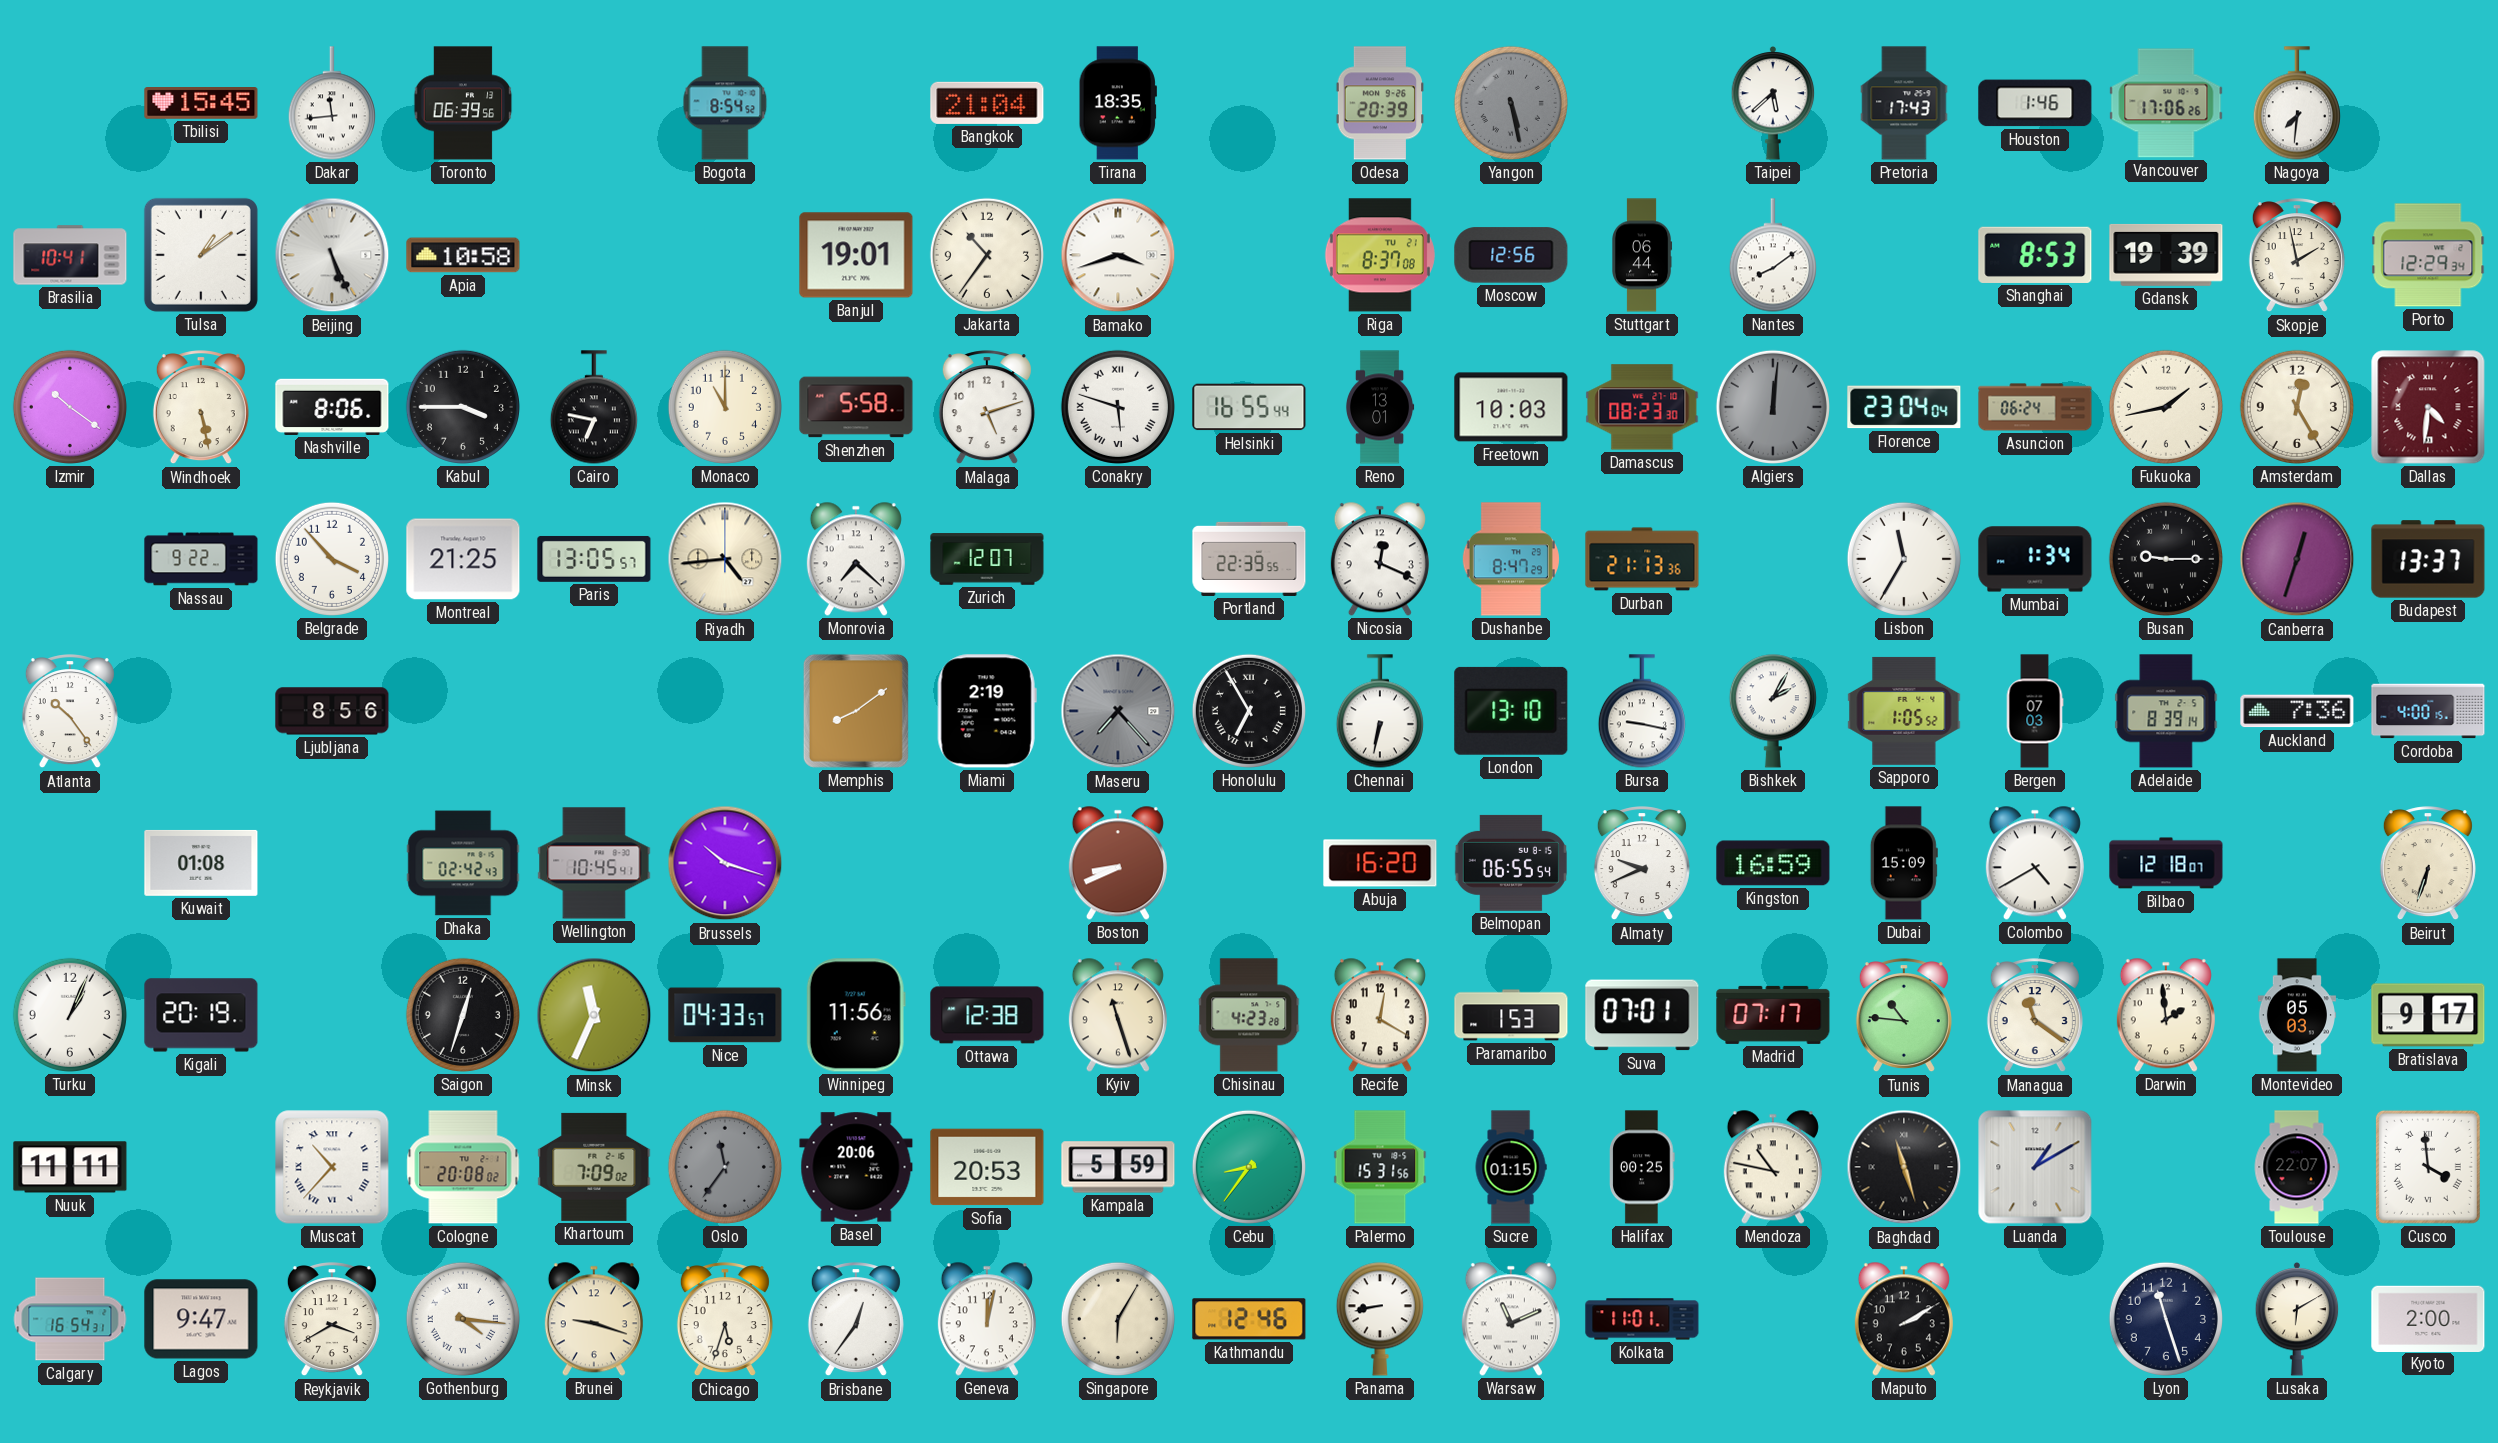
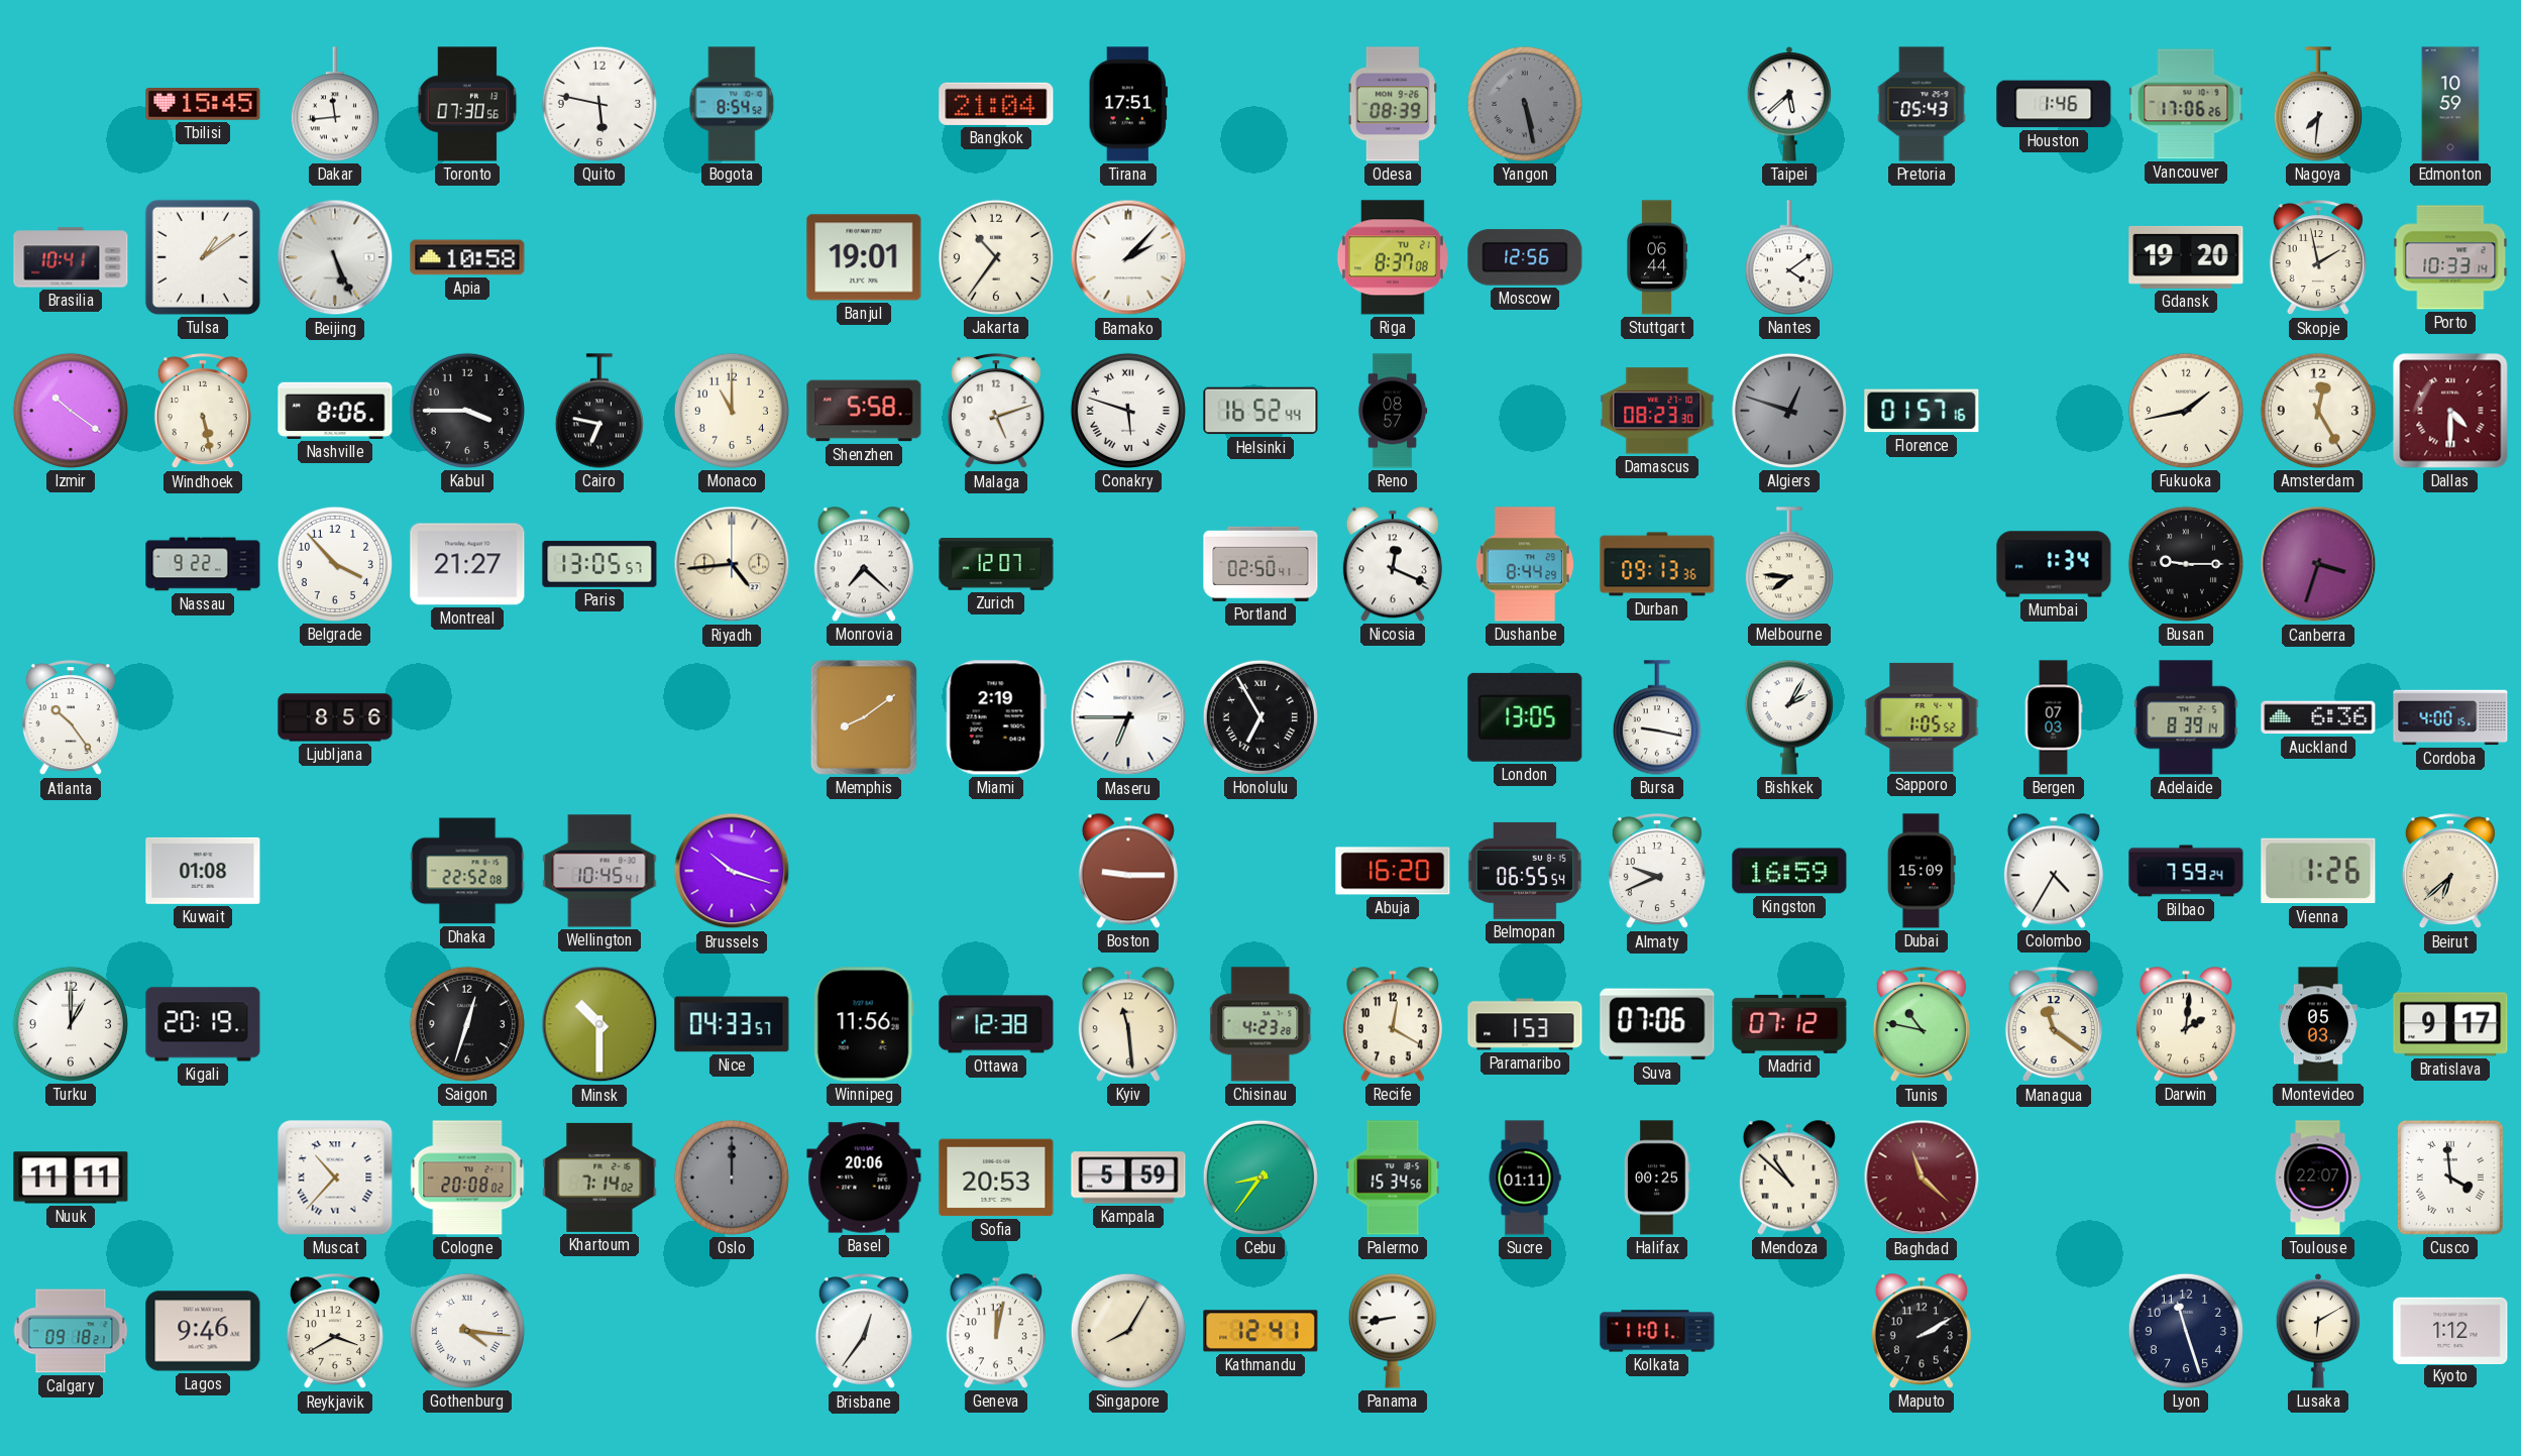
Toronto: 06:39 -> 07:30 (467, 104)
Quito: none -> 5:47 (599, 104)
Tirana: 18:35 -> 17:51 (1128, 104)
Odesa: 20:39 -> 08:39 (1392, 104)
Pretoria: 17:43 -> 05:43 (1922, 104)
Edmonton: none -> 10:59 (2450, 104)
Bamako: 3:42 -> 2:07 (1128, 257)
Nantes: 8:09 -> 4:09 (1789, 257)
Shanghai: 8:53 -> none (2035, 255)
Gdansk: 19:39 -> 19:20 (2186, 257)
Porto: 12:29 -> 10:33 (2450, 257)
Helsinki: 16:55 -> 16:52 (1260, 411)
Reno: 13:01 -> 08:57 (1393, 411)
Freetown: 10:03 -> none (1511, 407)
Algiers: 12:01 -> 12:48 (1789, 411)
Florence: 23:04 -> 01:57 (1922, 411)
Asuncion: 06:24 -> none (2035, 407)
Dallas: 4:31 -> 4:30 (2450, 411)
Montreal: 21:25 -> 21:27 (467, 564)
Portland: 22:39 -> 02:50 (1260, 564)
Dushanbe: 8:47 -> 8:44 (1525, 564)
Durban: 21:13 -> 09:13 (1657, 564)
Melbourne: none -> 7:46 (1789, 564)
Lisbon: 11:35 -> none (1904, 559)
Canberra: 12:33 -> 3:33 (2318, 564)
Budapest: 13:37 -> none (2428, 559)
Maseru: 7:23 -> 6:45 (1128, 717)
Maseru dial: grey -> white (1128, 717)
Chennai: 6:32 -> none (1380, 711)
London: 13:10 -> 13:05 (1525, 717)
Auckland: 7:36 -> 6:36 (2318, 717)
Dhaka: 02:42 -> 22:52 (467, 871)
Boston: 8:41 -> 9:15 (1128, 871)
Colombo: 4:40 -> 4:35 (2054, 871)
Bilbao: 12:18 -> 7:59 (2186, 871)
Vienna: none -> 1:26 (2318, 871)
Beirut: 6:33 -> 6:38 (2450, 872)
Turku: 1:04 -> 1:00 (71, 1024)
Minsk: 11:34 -> 10:30 (599, 1024)
Kyiv: 11:27 -> 11:29 (1128, 1024)
Suva: 07:01 -> 07:06 (1657, 1024)
Madrid: 07:17 -> 07:12 (1789, 1024)
Tunis: 10:46 -> 10:47 (1922, 1025)
Darwin: 1:59 -> 2:01 (2186, 1024)
Khartoum: 7:09 -> 7:14 (599, 1178)
Oslo: 11:36 -> 12:00 (732, 1178)
Palermo: 15:31 -> 15:34 (1393, 1178)
Sucre: 01:15 -> 01:11 (1525, 1178)
Mendoza: 10:47 -> 10:52 (1789, 1178)
Baghdad: 11:27 -> 11:22 (1922, 1178)
Baghdad dial: black -> burgundy (1922, 1178)
Luanda: 1:10 -> none (2035, 1167)
Calgary: 16:54 -> 09:18 (71, 1331)
Lagos: 9:47 -> 9:46 (203, 1331)
Brunei: 9:18 -> none (594, 1319)
Chicago: 5:33 -> none (725, 1320)
Singapore: 6:05 -> 8:05 (1128, 1331)
Kathmandu: 12:46 -> 12:41 (1260, 1331)
Warsaw: 11:11 -> none (1511, 1319)
Kyoto: 2:00 -> 1:12 (2450, 1330)
